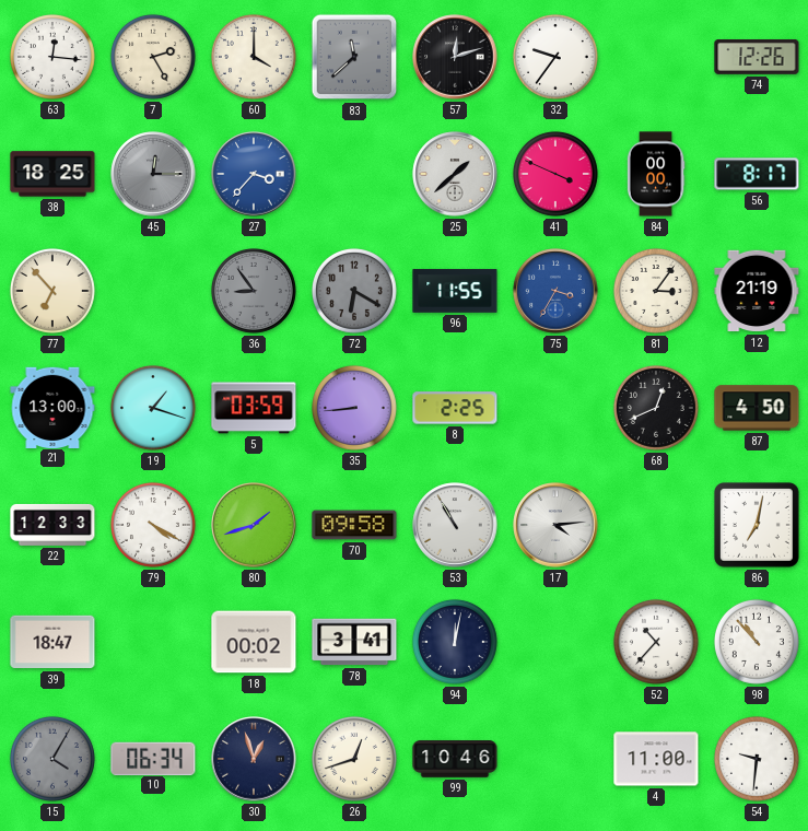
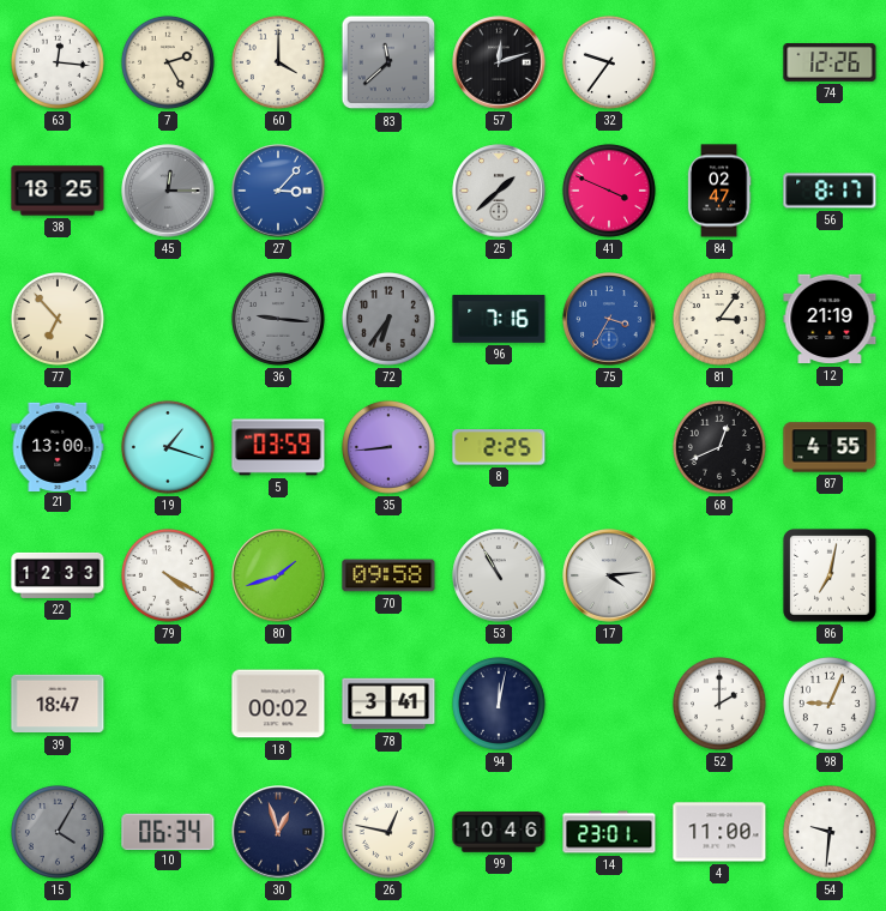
27: 3:37 -> 3:07 (278, 191)
84: 00:00 -> 02:47 (719, 191)
36: 8:54 -> 9:16 (278, 319)
72: 6:20 -> 6:36 (388, 319)
96: 11:55 -> 7:16 (499, 319)
87: 4:50 -> 4:55 (830, 447)
52: 10:37 -> 2:00 (719, 704)
98: 10:53 -> 9:04 (830, 704)
26: 12:42 -> 12:47 (388, 832)
14: none -> 23:01 (609, 832)
